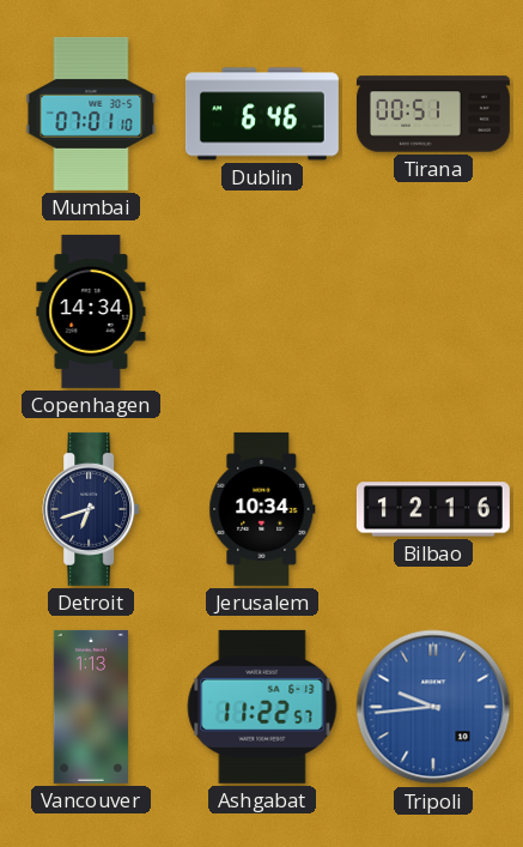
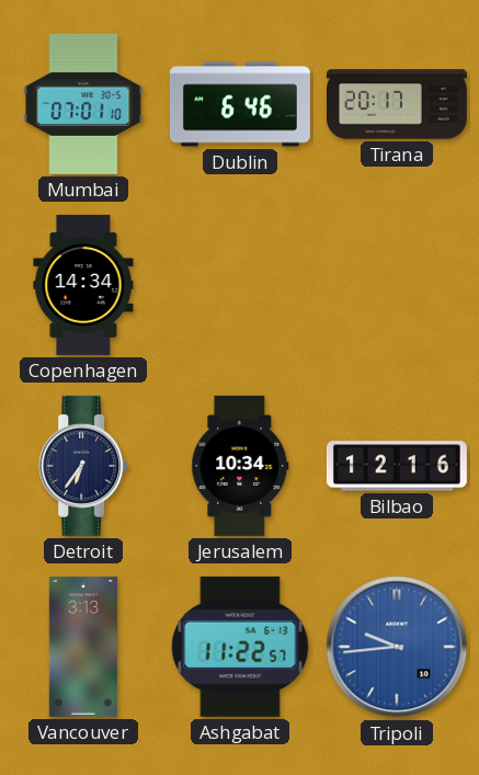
Tirana: 00:51 -> 20:17 (397, 104)
Detroit: 6:42 -> 6:36 (83, 466)
Vancouver: 1:13 -> 3:13 (82, 647)
